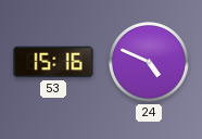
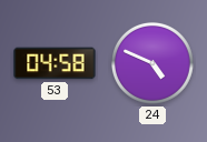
53: 15:16 -> 04:58 (55, 63)
